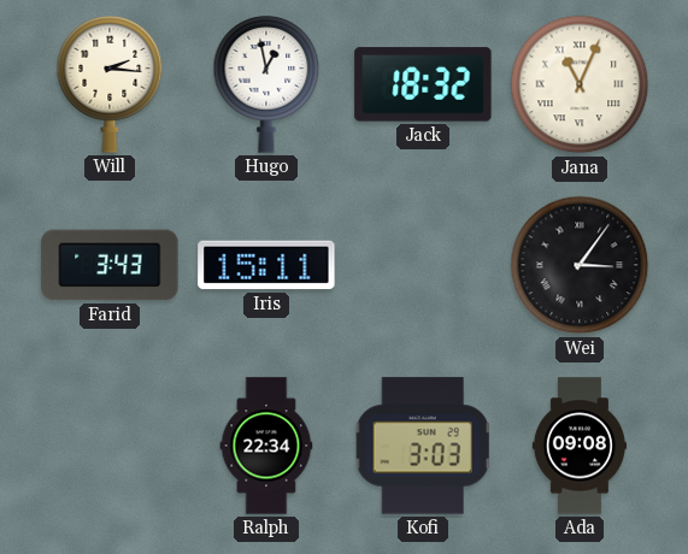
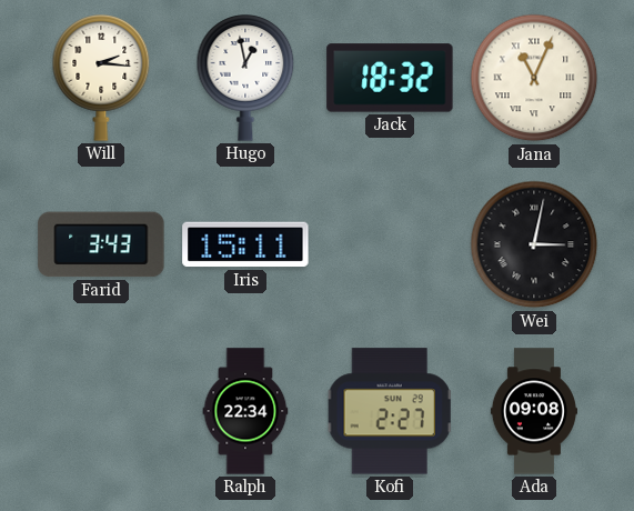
Wei: 3:06 -> 3:02 (534, 244)
Kofi: 3:03 -> 2:27 (390, 411)
